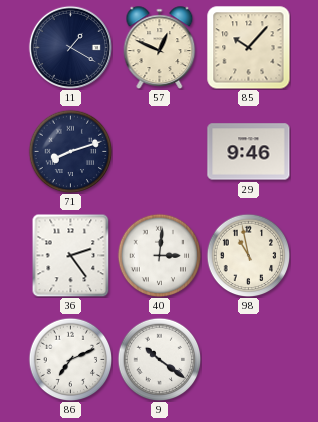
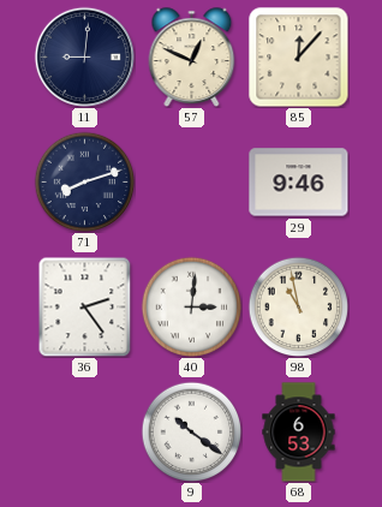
11: 1:20 -> 9:01 (84, 56)
85: 10:07 -> 12:07 (299, 58)
86: 7:11 -> none (70, 359)
68: none -> 6:53 (299, 433)
